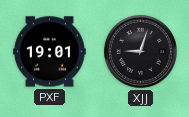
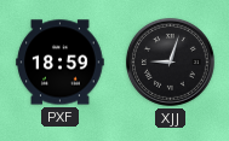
PXF: 19:01 -> 18:59 (61, 63)
